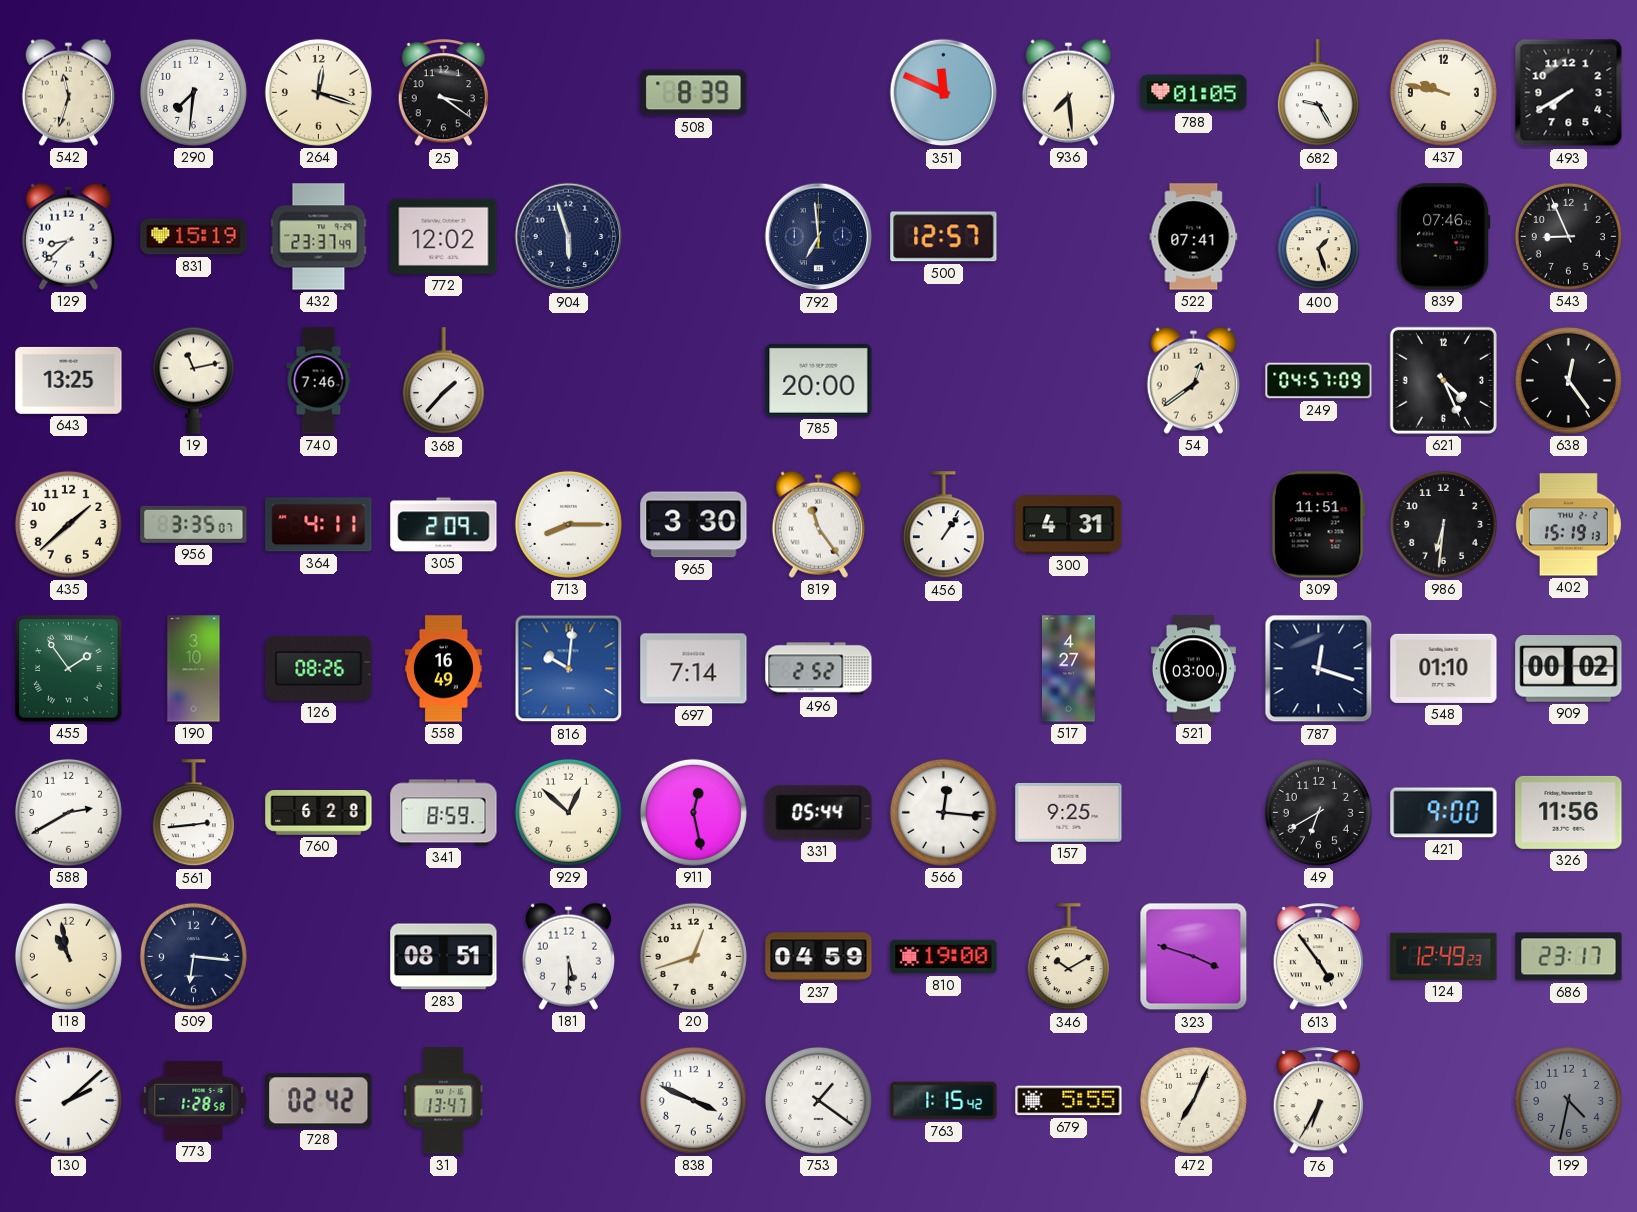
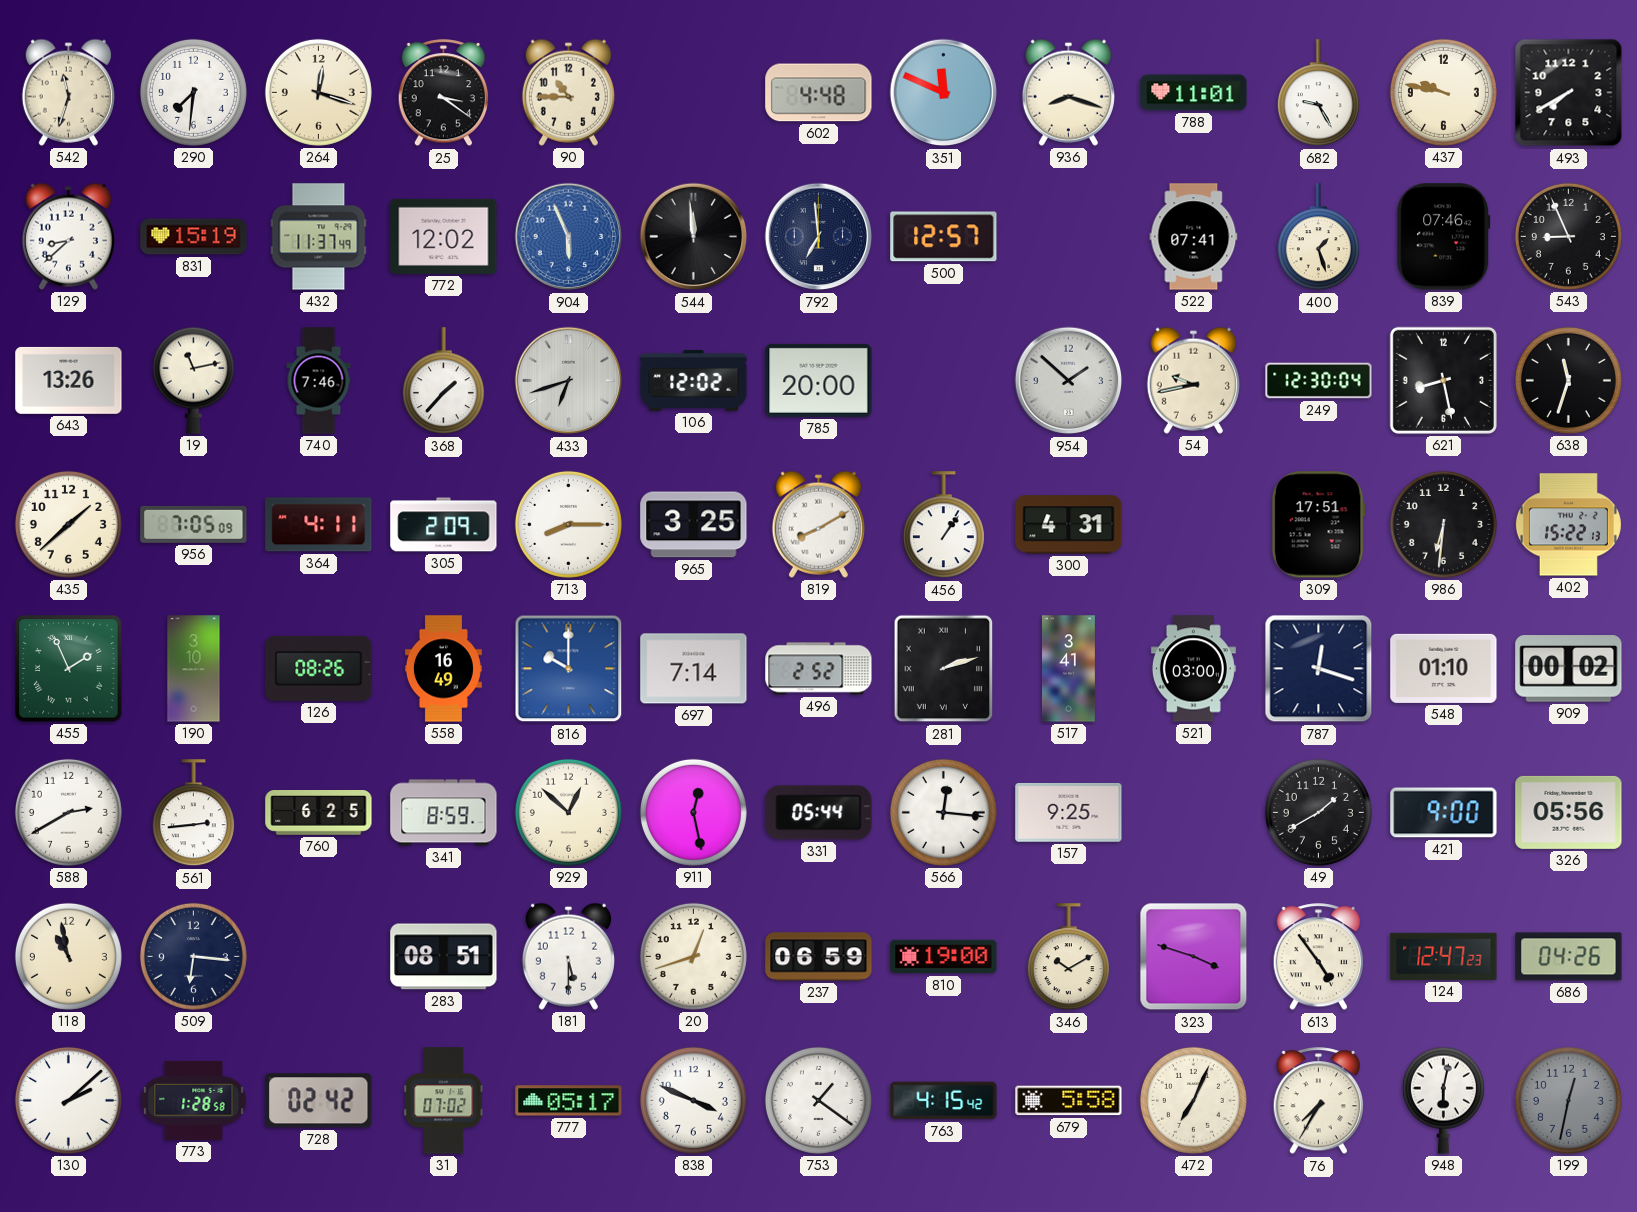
90: none -> 10:45 (568, 92)
508: 8:39 -> none (694, 93)
602: none -> 4:48 (819, 93)
936: 7:29 -> 8:18 (1068, 92)
788: 01:05 -> 11:01 (1194, 93)
432: 23:37 -> 11:37 (319, 237)
904: 5:57 -> 5:56 (569, 237)
904 dial: navy -> blue (569, 237)
544: none -> 11:59 (694, 237)
643: 13:25 -> 13:26 (69, 380)
433: none -> 6:42 (569, 381)
106: none -> 12:02 (694, 381)
954: none -> 1:52 (1069, 381)
54: 12:39 -> 9:43 (1193, 380)
249: 04:57 -> 12:30 (1319, 381)
621: 4:26 -> 8:28 (1443, 380)
638: 12:24 -> 11:33 (1568, 380)
956: 3:35 -> 7:05 (194, 524)
965: 3:30 -> 3:25 (694, 525)
819: 11:24 -> 8:10 (818, 524)
309: 11:51 -> 17:51 (1318, 525)
402: 15:19 -> 15:22 (1568, 525)
455: 1:54 -> 1:56 (69, 669)
816: 10:01 -> 10:00 (569, 669)
281: none -> 2:12 (944, 669)
517: 4:27 -> 3:41 (1068, 669)
760: 6:28 -> 6:25 (319, 813)
49: 6:40 -> 1:40 (1318, 812)
326: 11:56 -> 05:56 (1569, 812)
237: 04:59 -> 06:59 (819, 957)
124: 12:49 -> 12:47 (1444, 956)
686: 23:17 -> 04:26 (1569, 957)
31: 13:47 -> 07:02 (444, 1101)
777: none -> 05:17 (569, 1101)
763: 1:15 -> 4:15 (944, 1101)
679: 5:55 -> 5:58 (1069, 1101)
76: 6:35 -> 7:35 (1318, 1101)
948: none -> 6:02 (1443, 1100)
199: 4:32 -> 12:32 (1568, 1100)
